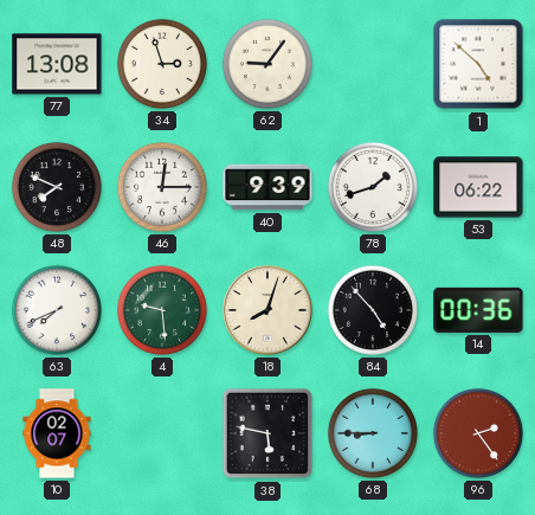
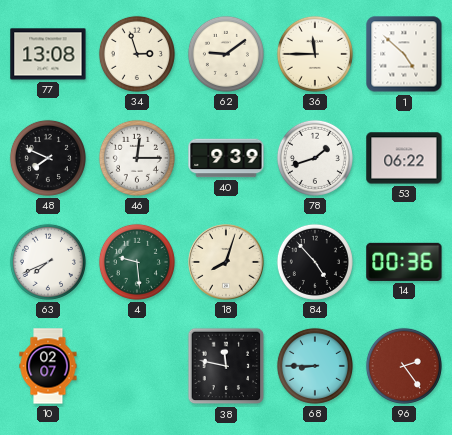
62: 9:06 -> 9:09 (226, 54)
36: none -> 11:45 (315, 54)
38: 5:47 -> 11:47 (226, 366)
